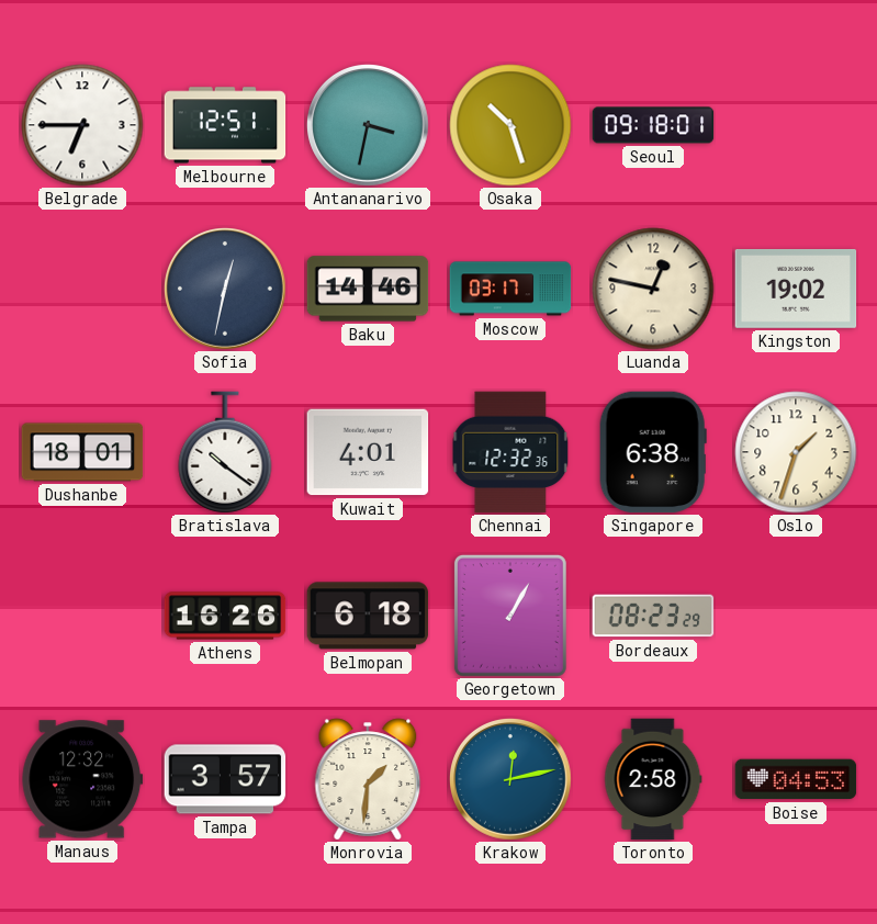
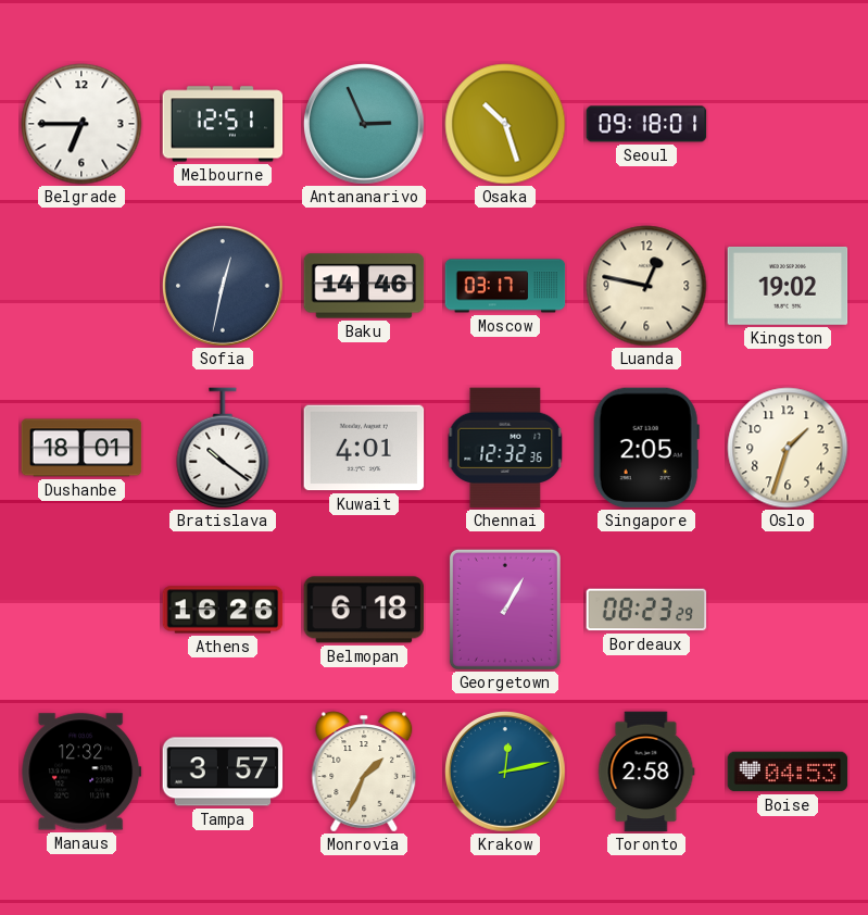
Antananarivo: 3:32 -> 2:56 (365, 125)
Singapore: 6:38 -> 2:05 (646, 448)
Monrovia: 1:31 -> 1:34 (364, 772)
